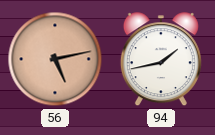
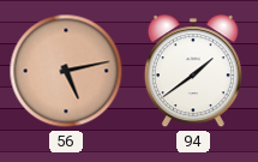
94: 1:43 -> 1:39 (193, 72)
